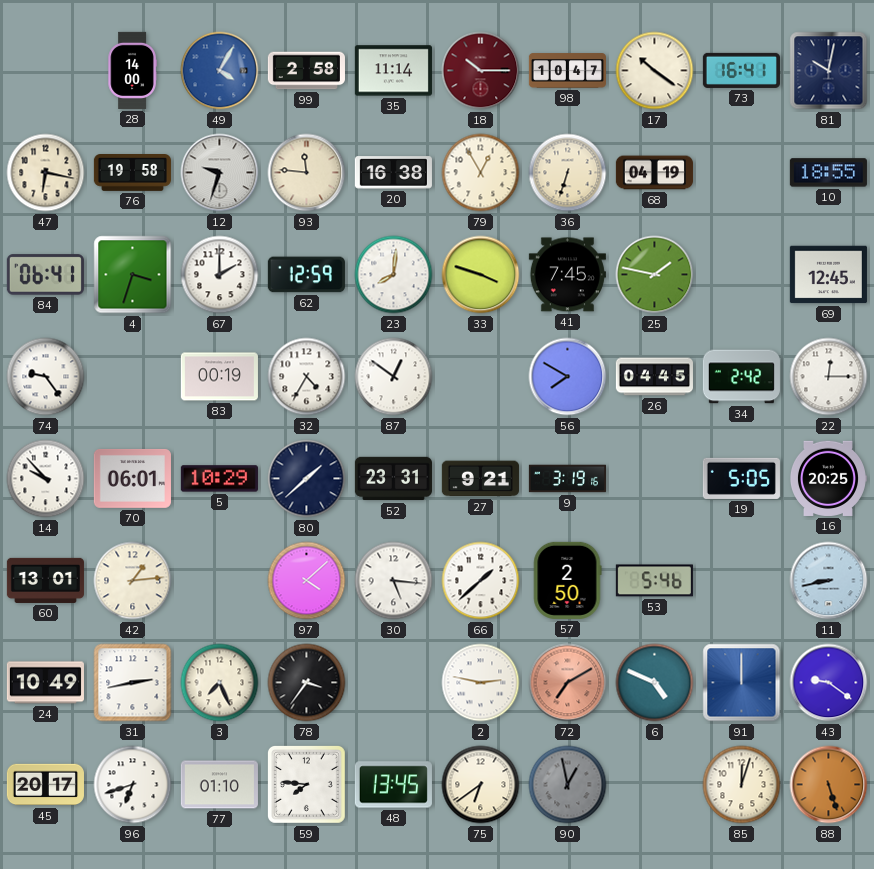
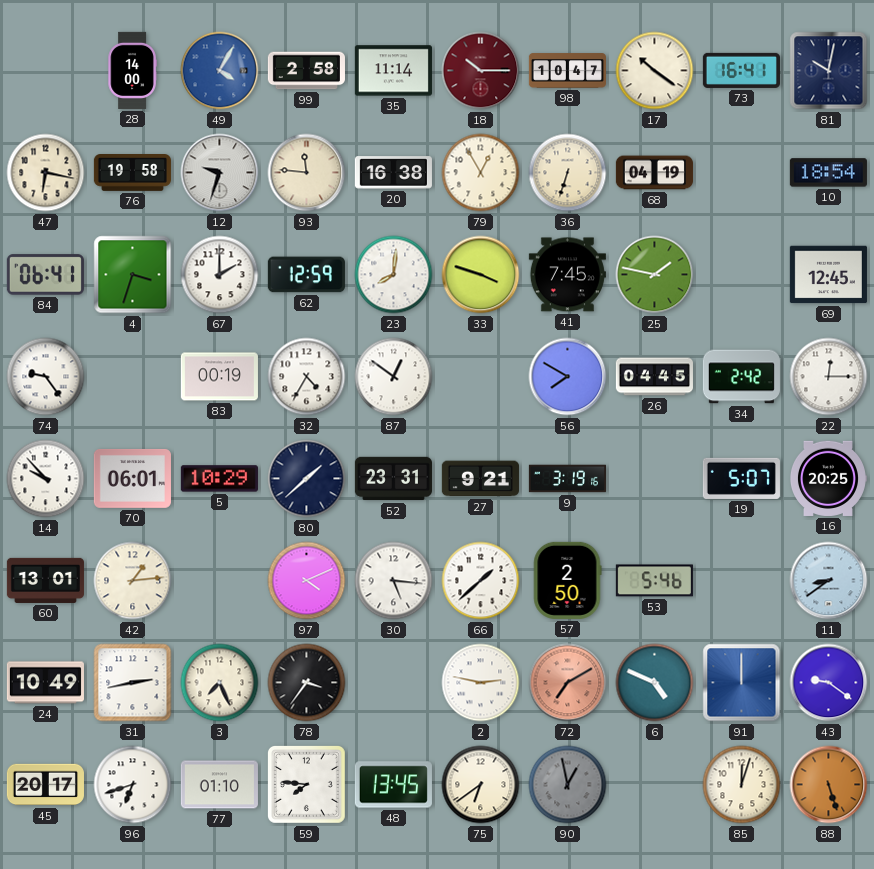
10: 18:55 -> 18:54 (828, 173)
19: 5:05 -> 5:07 (741, 478)
97: 4:08 -> 4:11 (307, 581)
11: 8:43 -> 8:39 (829, 581)
